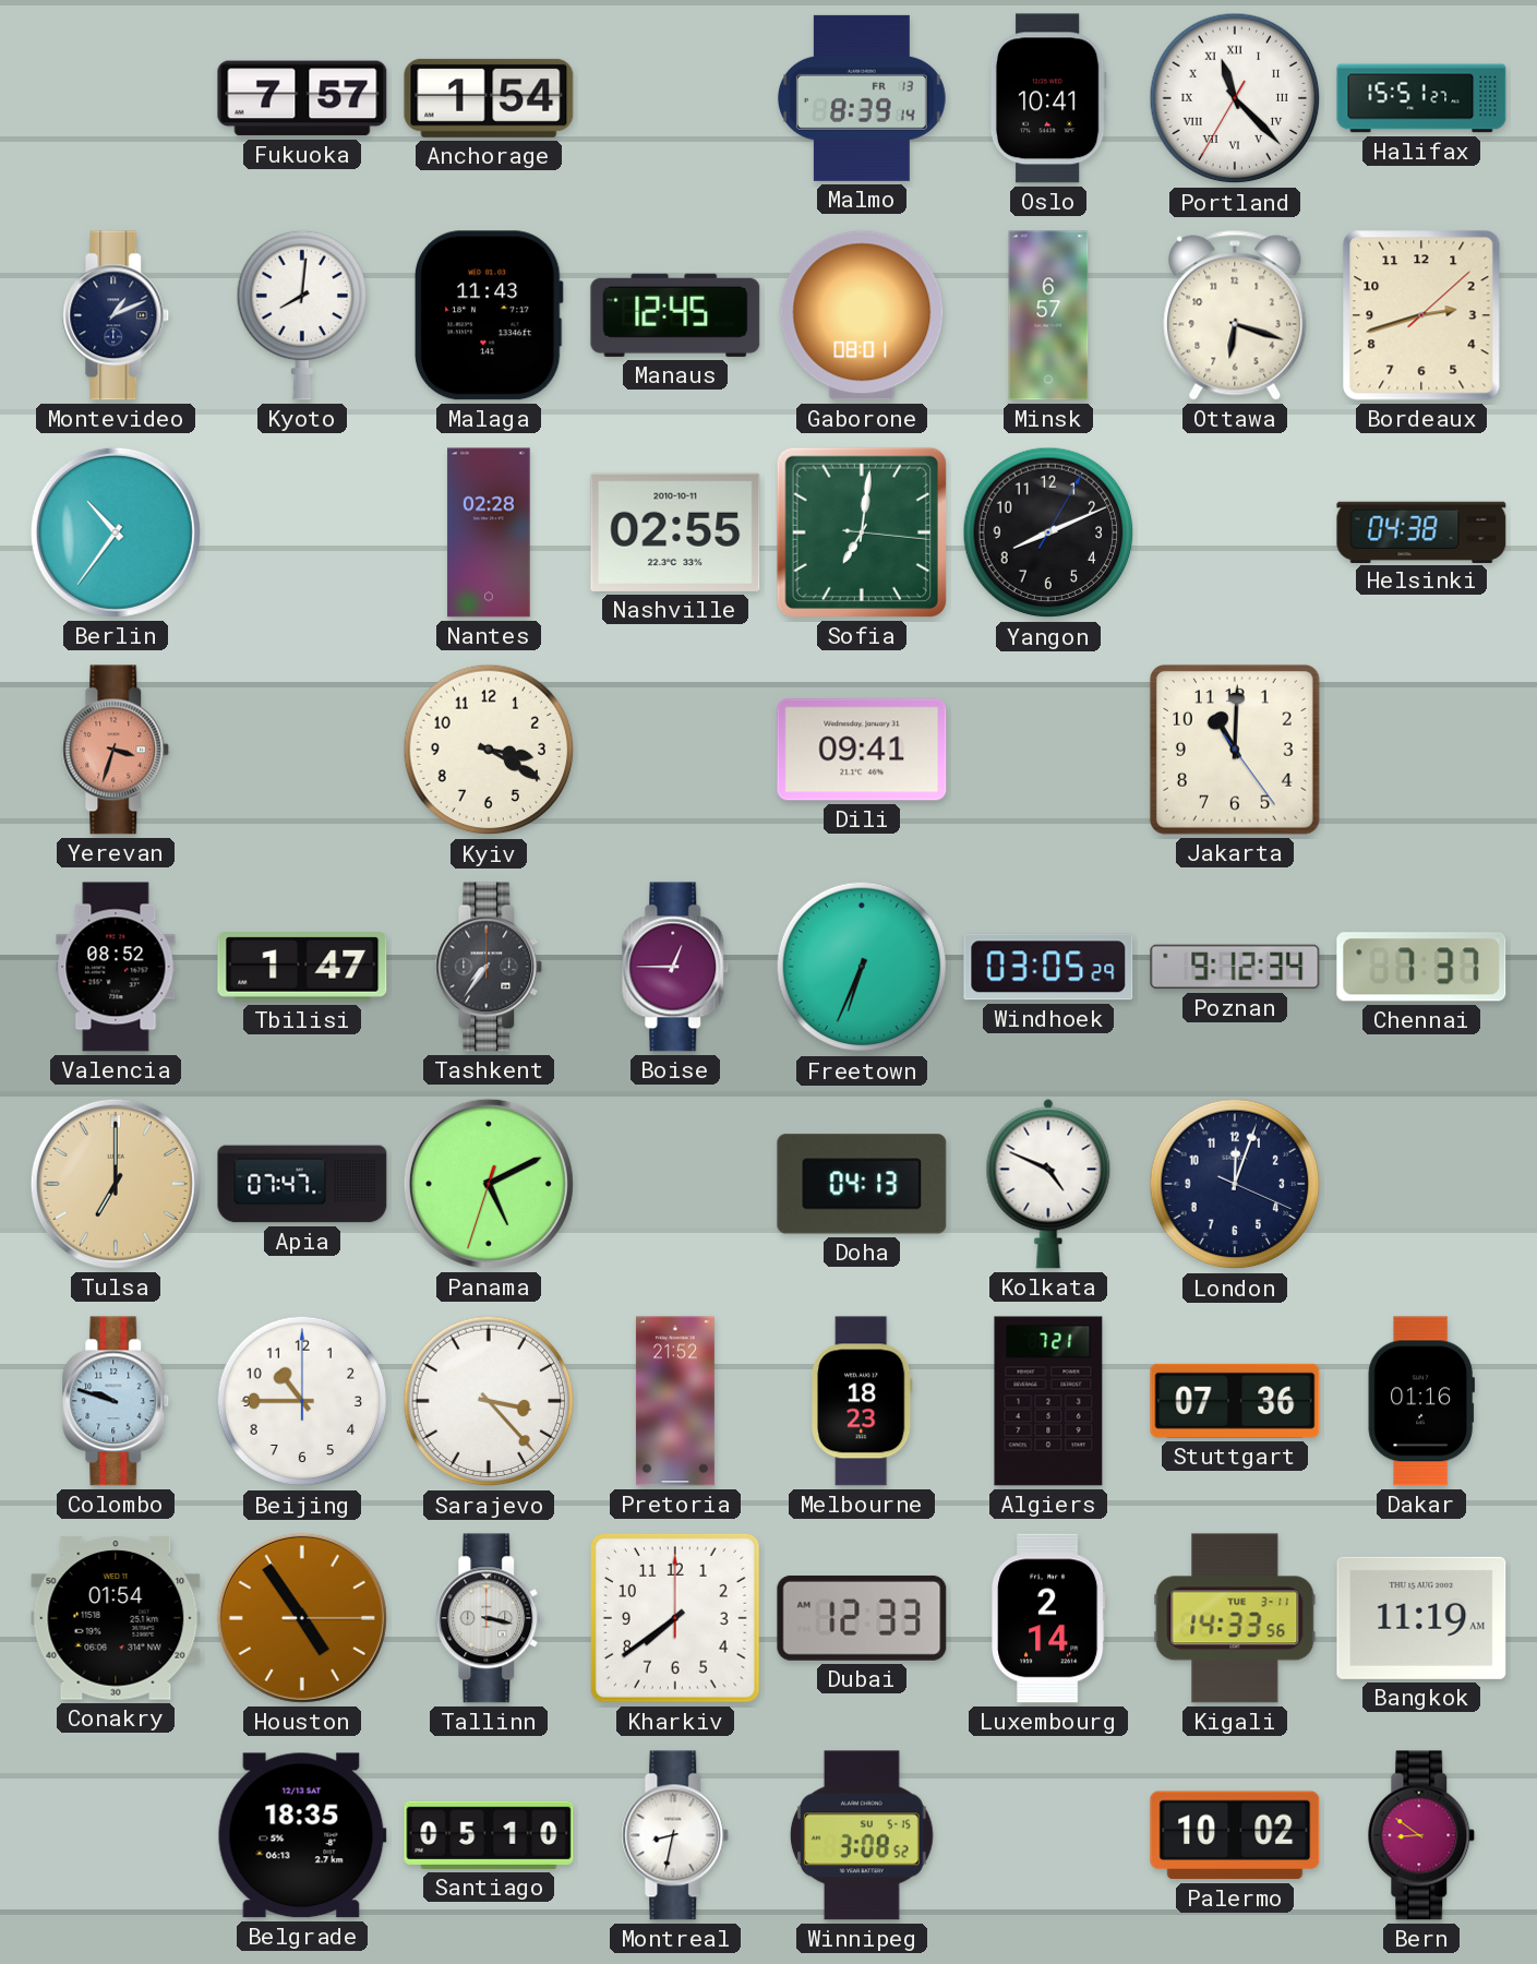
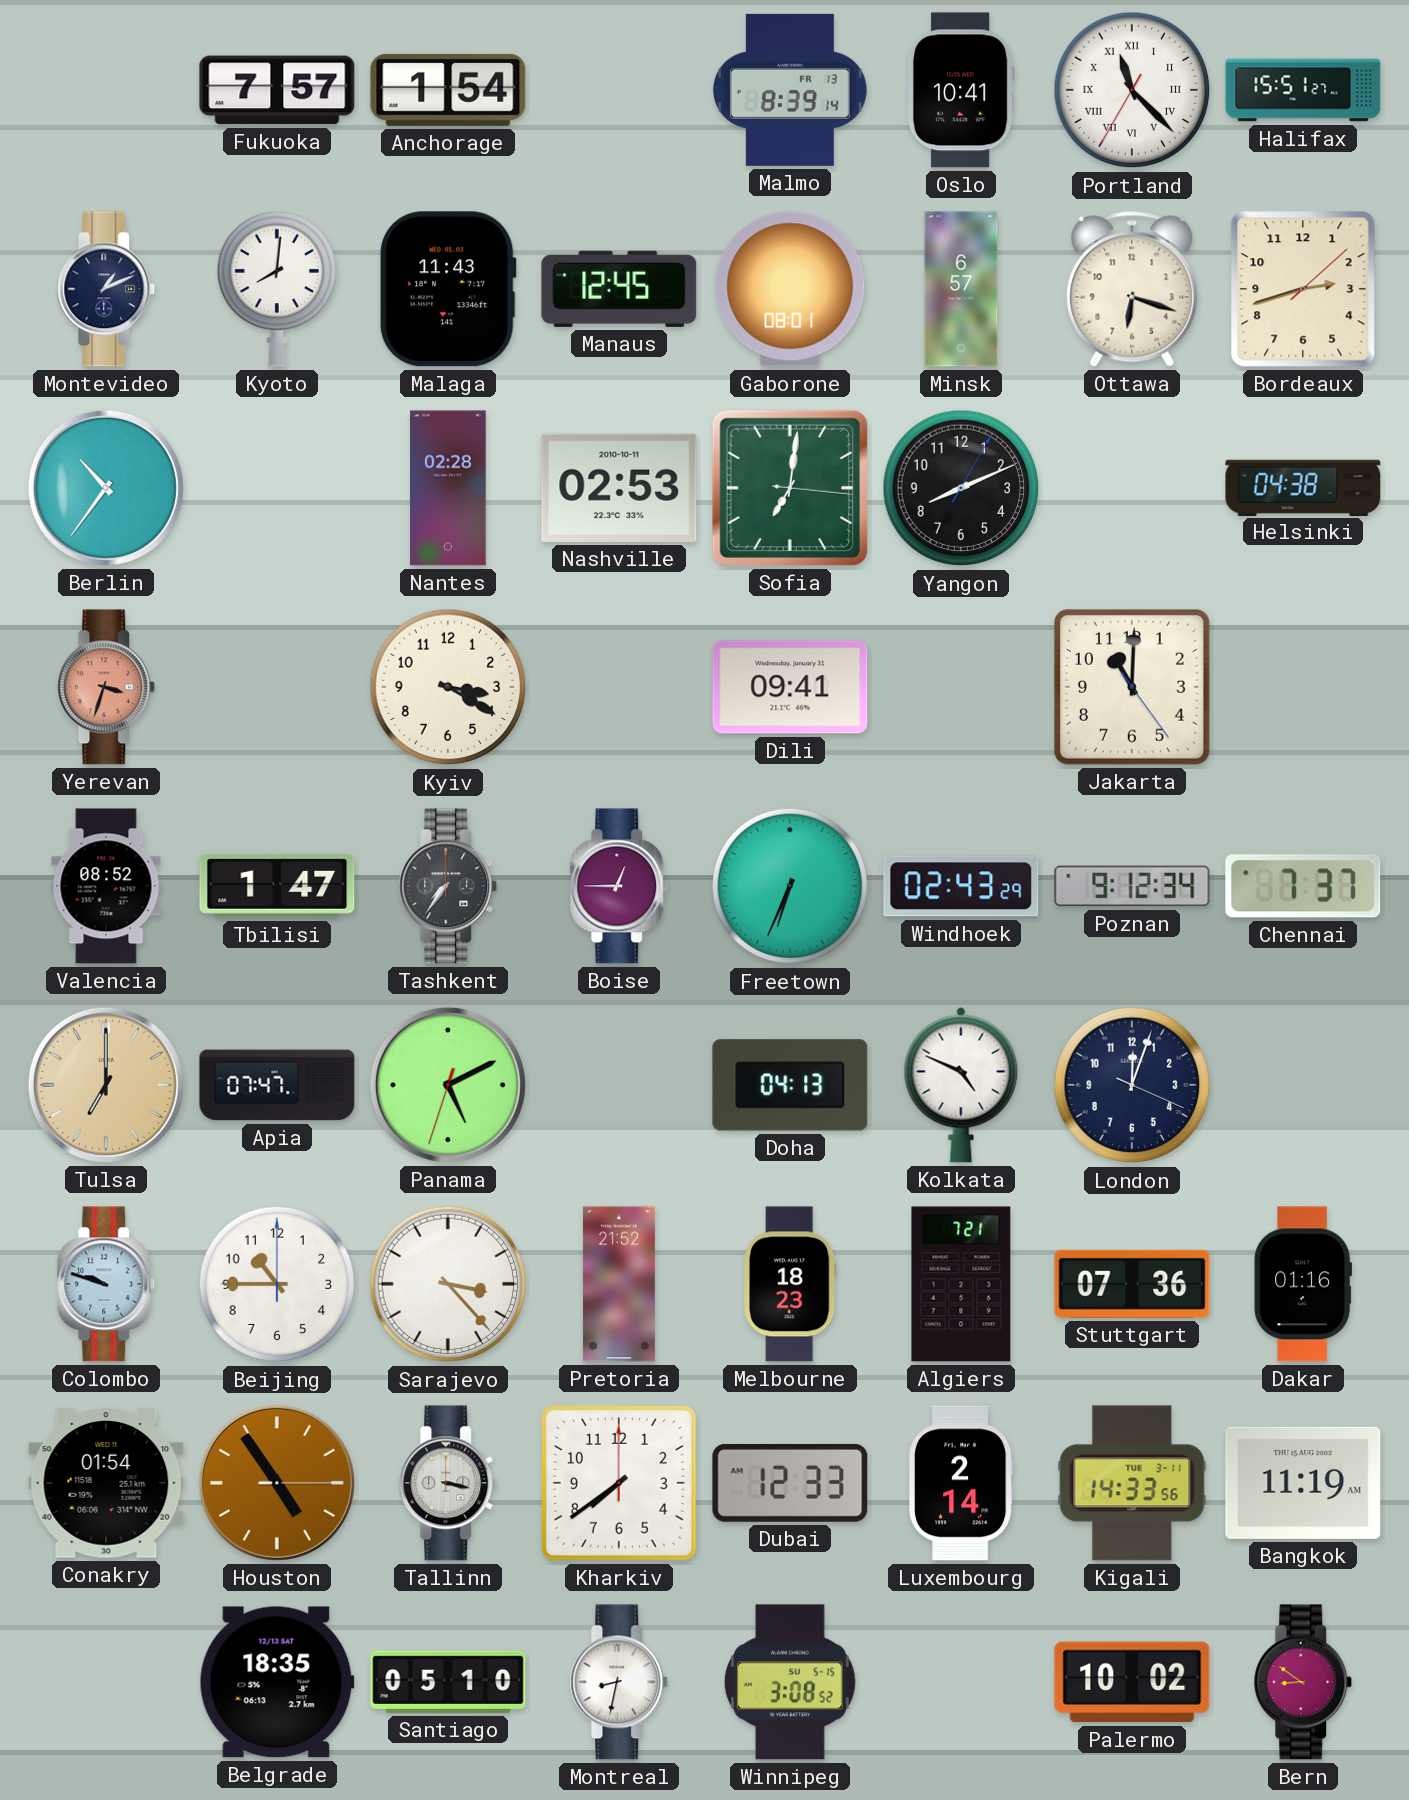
Nashville: 02:55 -> 02:53 (619, 488)
Windhoek: 03:05 -> 02:43 (961, 886)
